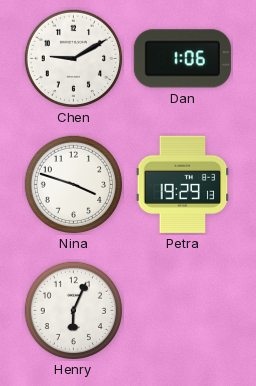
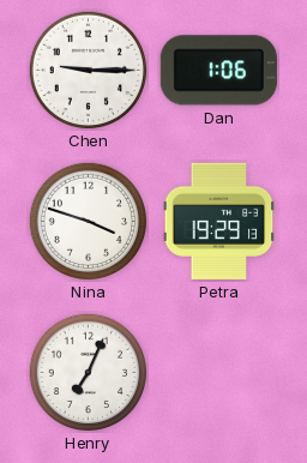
Chen: 9:10 -> 9:15 (89, 71)
Henry: 6:04 -> 7:04 (89, 373)
